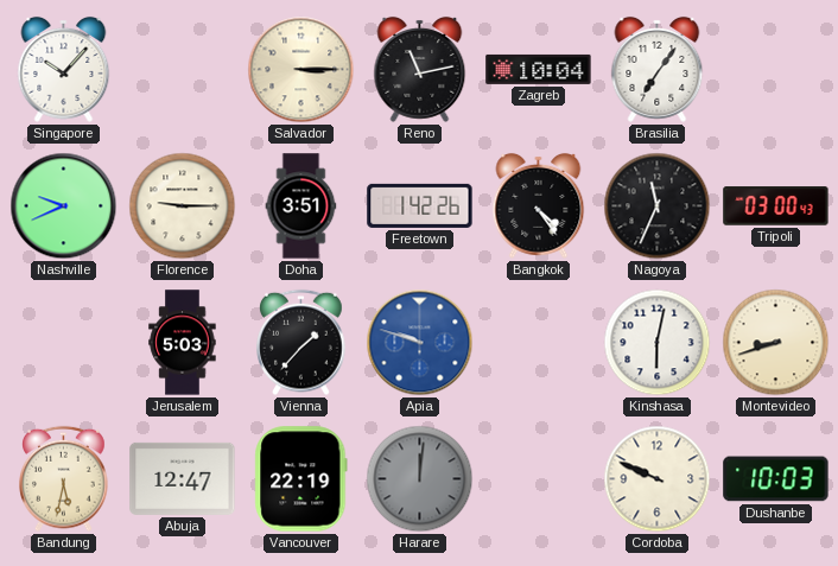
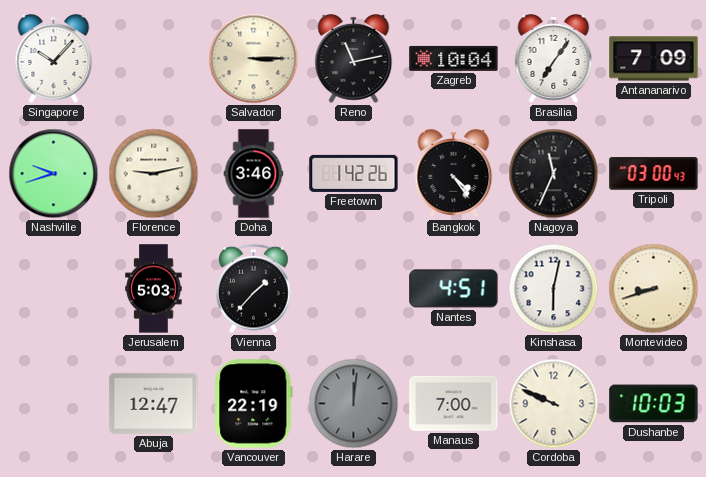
Antananarivo: none -> 7:09 (654, 59)
Nashville: 9:41 -> 9:42 (54, 174)
Florence: 9:15 -> 9:13 (154, 174)
Doha: 3:51 -> 3:46 (254, 174)
Apia: 9:48 -> none (420, 343)
Nantes: none -> 4:51 (454, 289)
Bandung: 5:32 -> none (64, 479)
Manaus: none -> 7:00 (454, 403)
